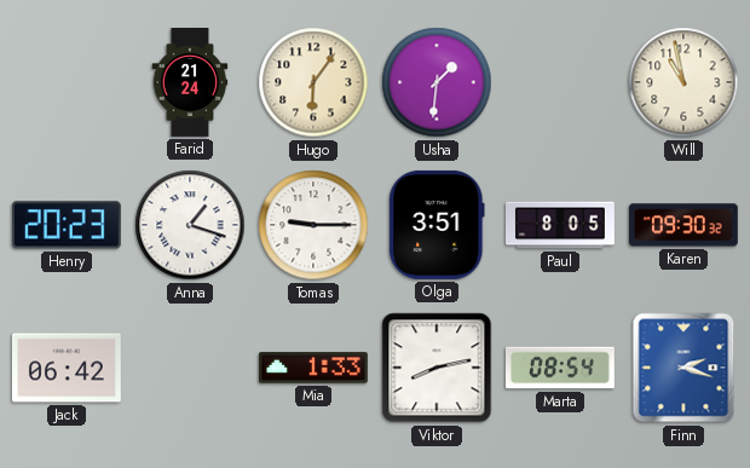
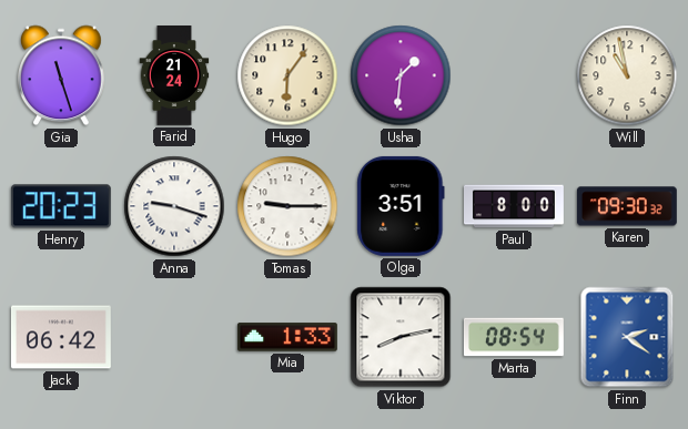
Gia: none -> 11:27 (62, 75)
Anna: 1:18 -> 9:18 (174, 206)
Paul: 8:05 -> 8:00 (515, 206)
Finn: 2:18 -> 2:21 (627, 337)
